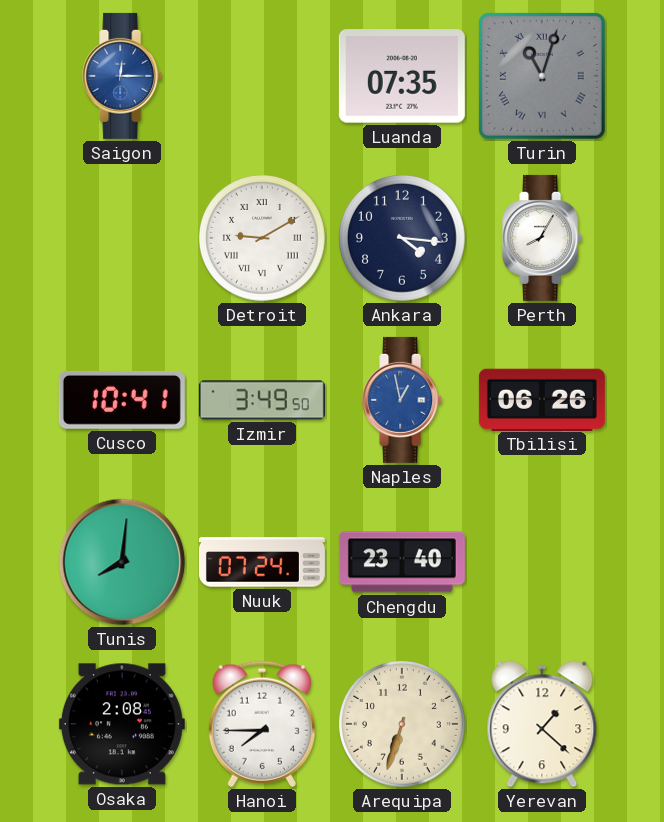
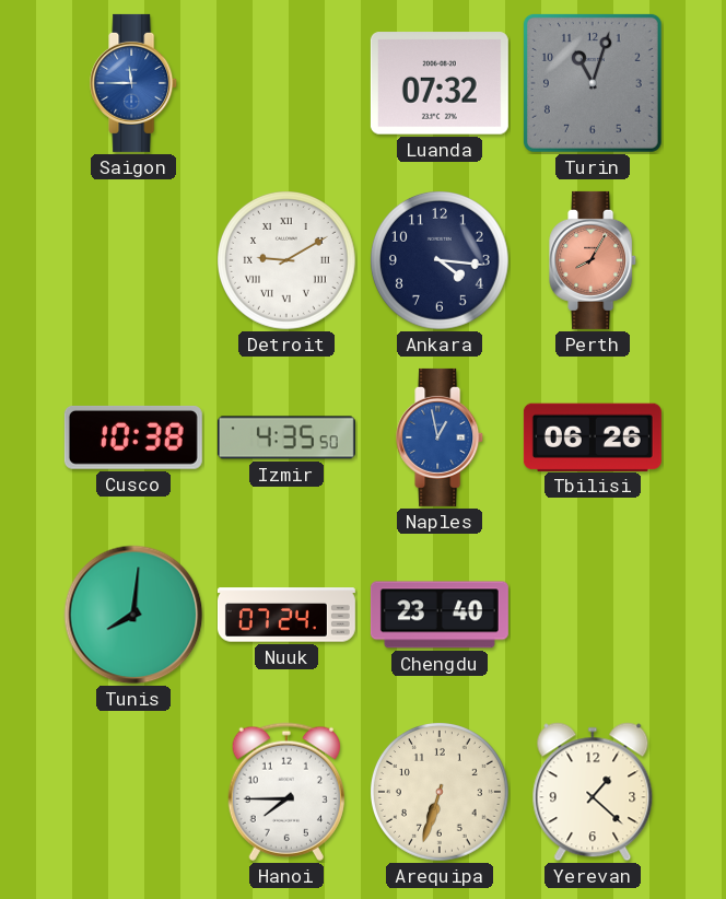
Saigon: 12:15 -> 11:45 (134, 83)
Luanda: 07:35 -> 07:32 (440, 83)
Turin numerals: Roman -> Arabic (593, 83)
Perth dial: white -> salmon (594, 260)
Cusco: 10:41 -> 10:38 (133, 437)
Izmir: 3:49 -> 4:35 (286, 437)
Osaka: 2:08 -> none (122, 724)
